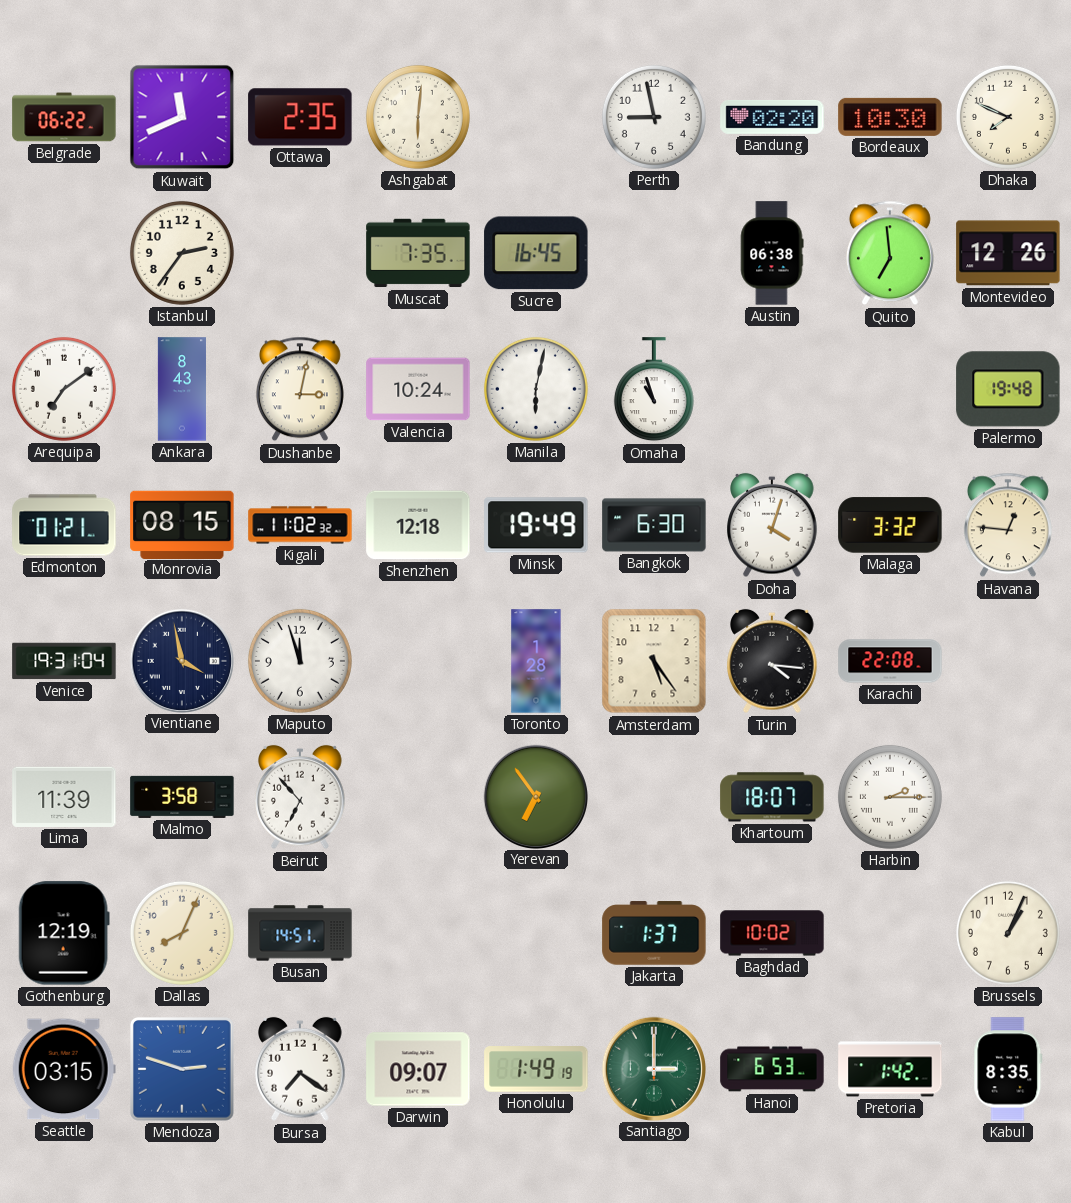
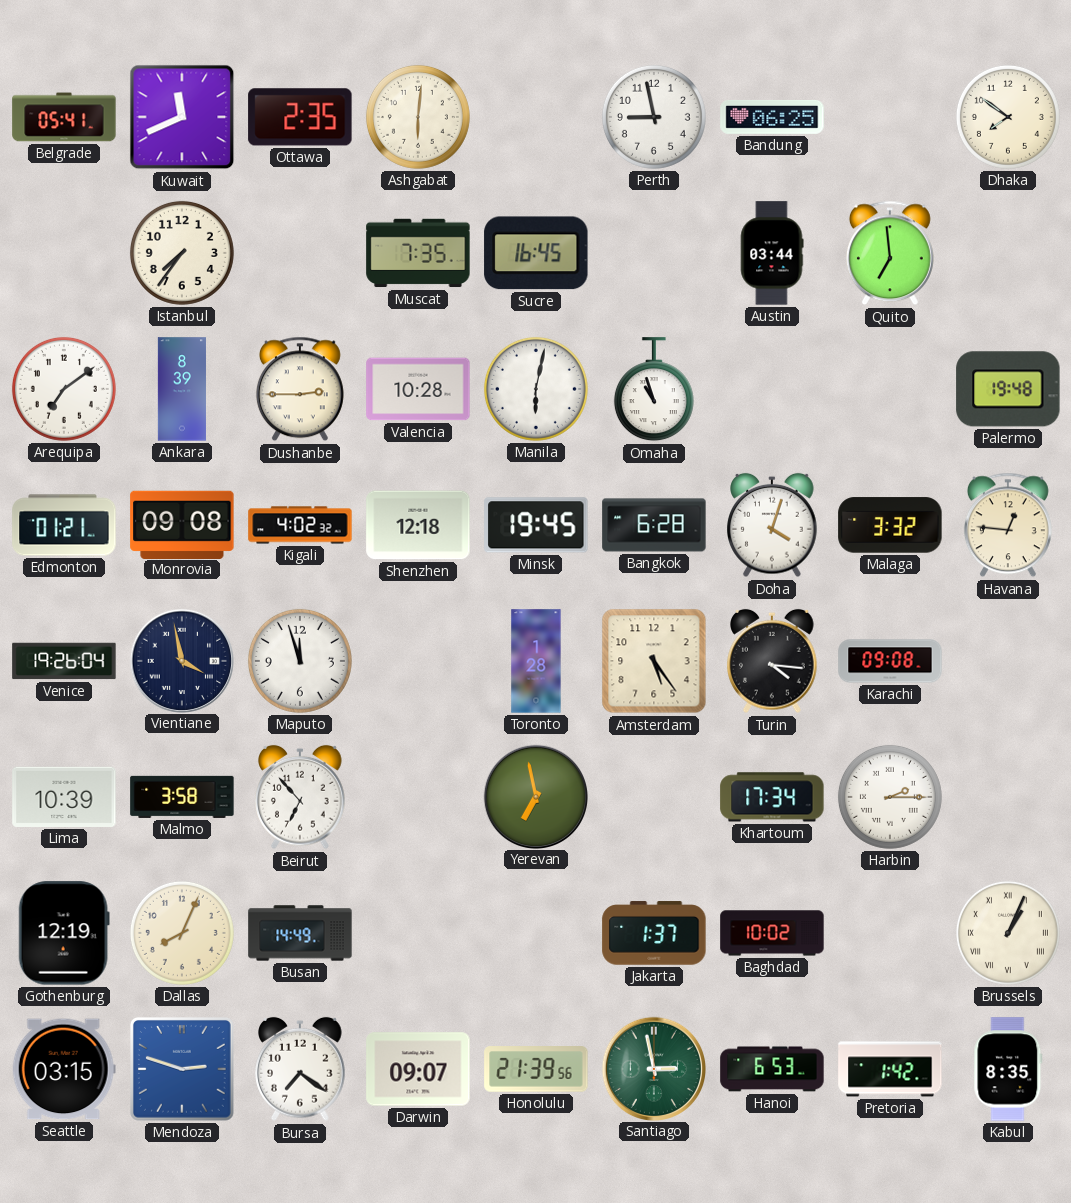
Belgrade: 06:22 -> 05:41 (64, 117)
Bandung: 02:20 -> 06:25 (772, 117)
Bordeaux: 10:30 -> none (890, 117)
Dhaka: 7:49 -> 7:51 (1008, 117)
Istanbul: 2:36 -> 7:36 (182, 253)
Austin: 06:38 -> 03:44 (772, 253)
Montevideo: 12:26 -> none (1008, 253)
Ankara: 8:43 -> 8:39 (181, 389)
Dushanbe: 3:02 -> 2:45 (300, 389)
Valencia: 10:24 -> 10:28 (418, 389)
Monrovia: 08:15 -> 09:08 (182, 524)
Kigali: 11:02 -> 4:02 (300, 525)
Minsk: 19:49 -> 19:45 (536, 525)
Bangkok: 6:30 -> 6:28 (654, 525)
Venice: 19:31 -> 19:26 (64, 661)
Karachi: 22:08 -> 09:08 (890, 661)
Lima: 11:39 -> 10:39 (64, 797)
Yerevan: 6:54 -> 6:58 (535, 796)
Khartoum: 18:07 -> 17:34 (772, 797)
Busan: 14:51 -> 14:49 (300, 933)
Brussels numerals: Arabic -> Roman (1008, 933)
Honolulu: 1:49 -> 21:39 (536, 1069)
Santiago: 3:00 -> 2:58 (653, 1068)
